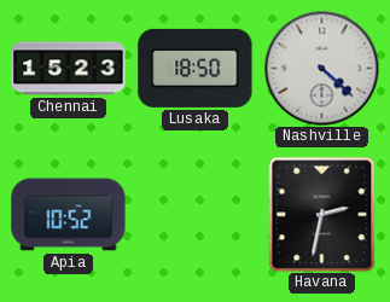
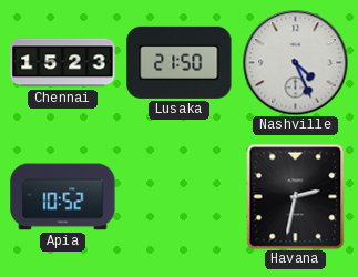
Lusaka: 18:50 -> 21:50 (180, 62)
Nashville: 4:22 -> 4:26 (295, 62)
